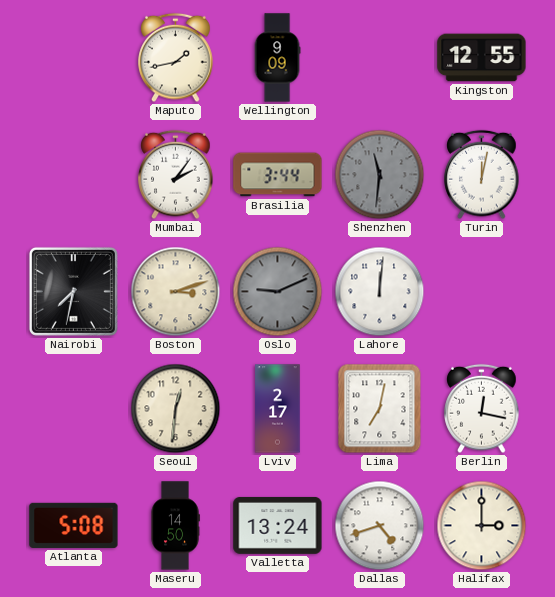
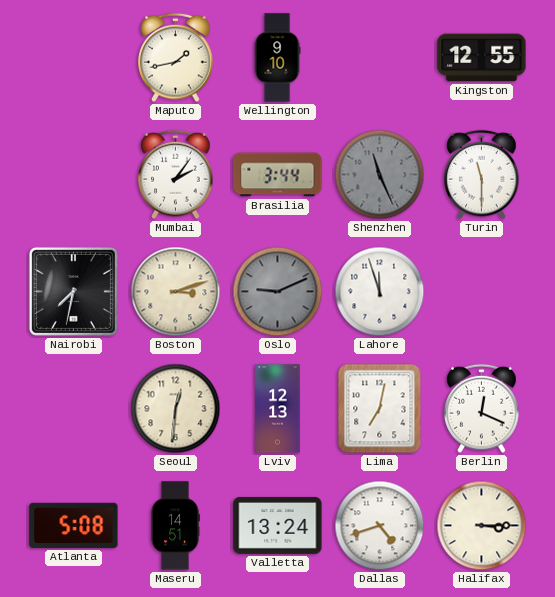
Wellington: 9:09 -> 9:10 (277, 58)
Shenzhen: 11:31 -> 11:26 (380, 175)
Turin: 12:02 -> 11:30 (482, 175)
Lahore: 12:01 -> 11:57 (380, 292)
Lviv: 2:17 -> 12:13 (278, 409)
Berlin: 12:17 -> 12:19 (482, 409)
Maseru: 14:50 -> 14:51 (175, 526)
Halifax: 3:00 -> 3:15 (482, 526)
